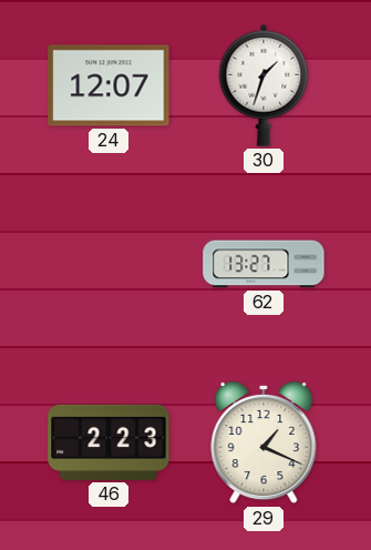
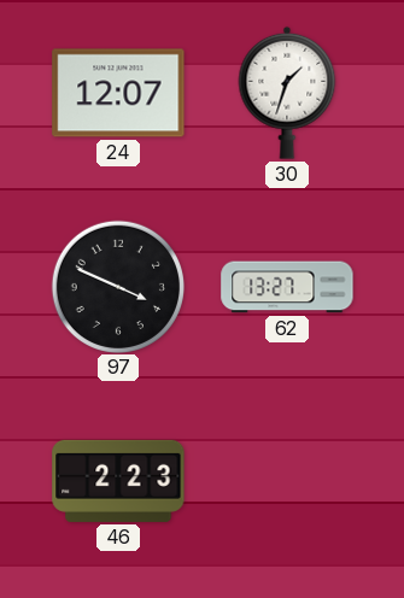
97: none -> 3:49 (117, 286)
29: 1:19 -> none (264, 442)
